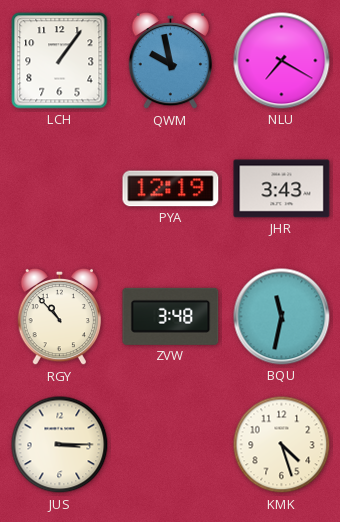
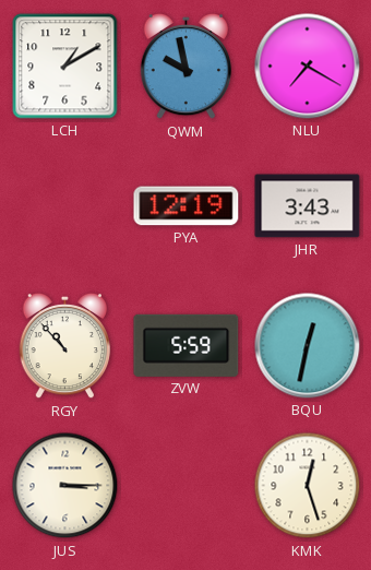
LCH: 1:06 -> 1:10 (65, 67)
ZVW: 3:48 -> 5:59 (187, 345)
BQU: 11:32 -> 12:32 (308, 346)
KMK: 4:27 -> 12:27 (308, 486)
